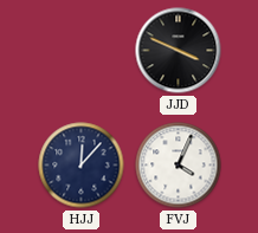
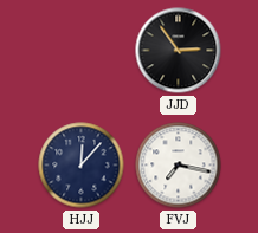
JJD: 3:49 -> 2:54 (179, 51)
FVJ: 4:04 -> 7:17 (179, 166)
